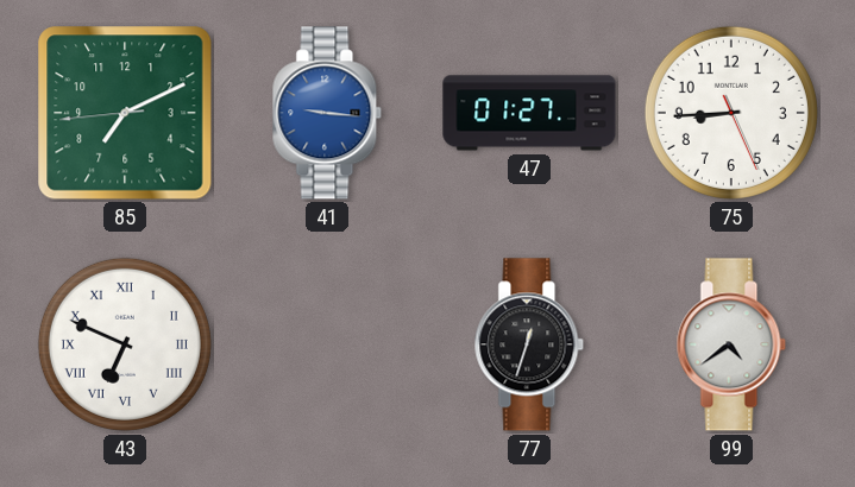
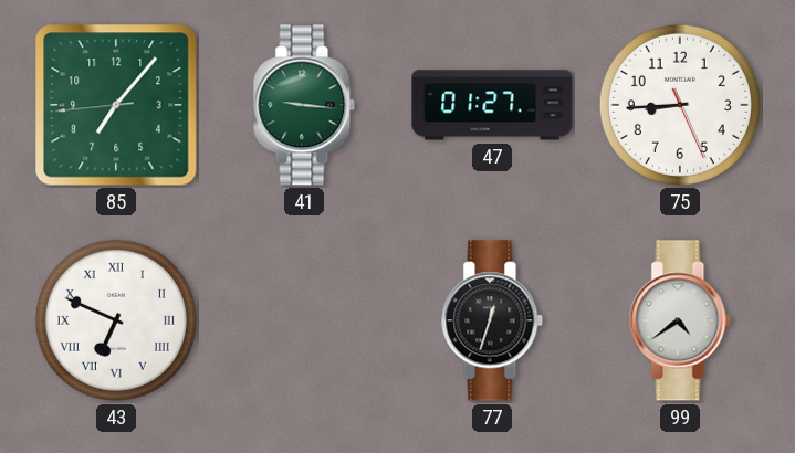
85: 7:10 -> 7:06 (116, 105)
41 dial: blue -> green (304, 105)
